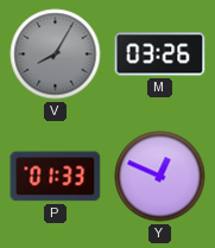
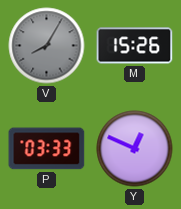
M: 03:26 -> 15:26 (135, 46)
P: 01:33 -> 03:33 (47, 149)
